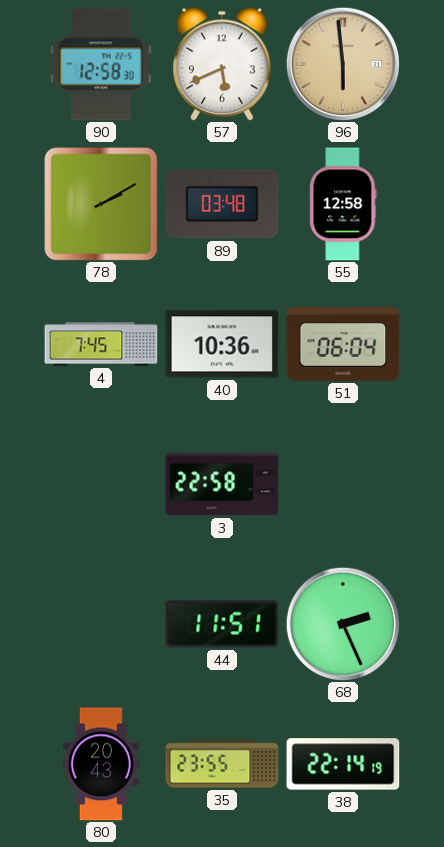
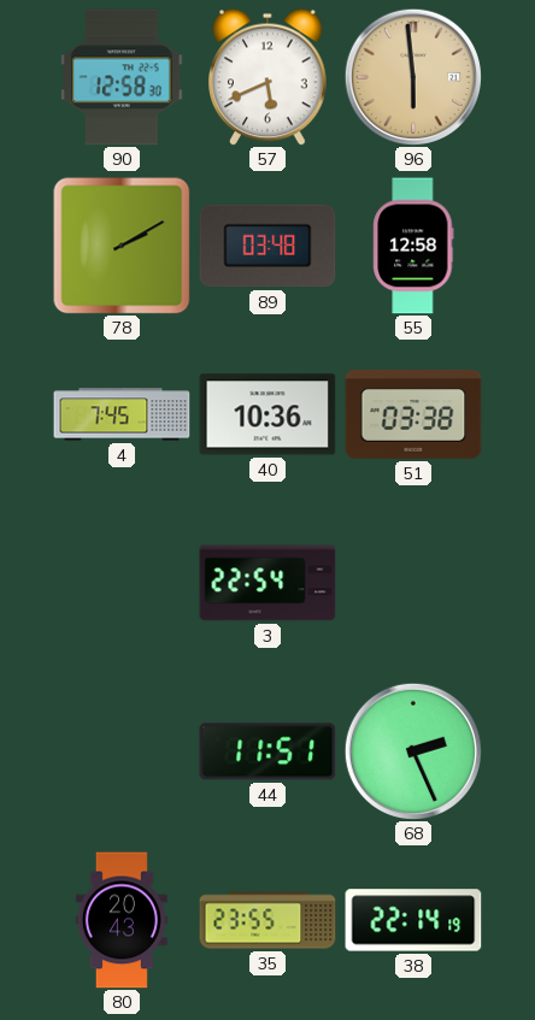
51: 06:04 -> 03:38 (413, 414)
3: 22:58 -> 22:54 (267, 583)
